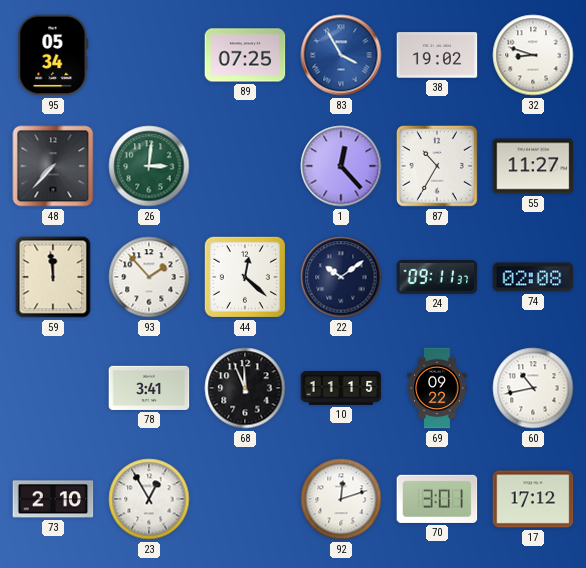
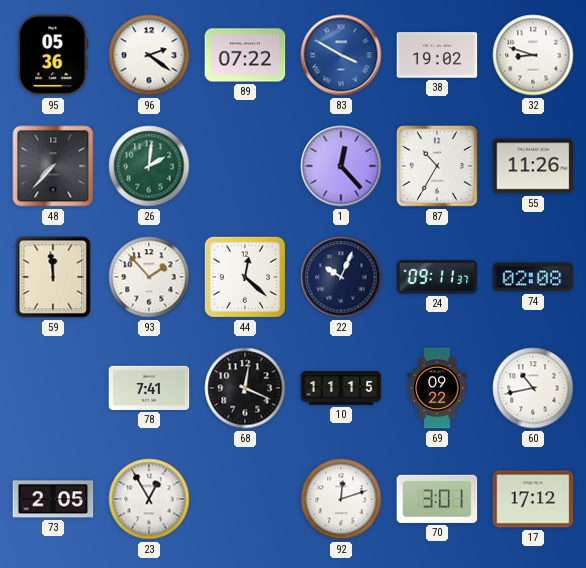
95: 05:34 -> 05:36 (53, 55)
96: none -> 2:21 (149, 55)
89: 07:25 -> 07:22 (245, 55)
83: 3:55 -> 3:50 (341, 55)
26: 3:01 -> 2:01 (149, 166)
55: 11:27 -> 11:26 (533, 166)
22: 10:09 -> 10:04 (341, 277)
78: 3:41 -> 7:41 (149, 388)
68: 11:56 -> 12:19 (245, 388)
73: 2:10 -> 2:05 (53, 499)
